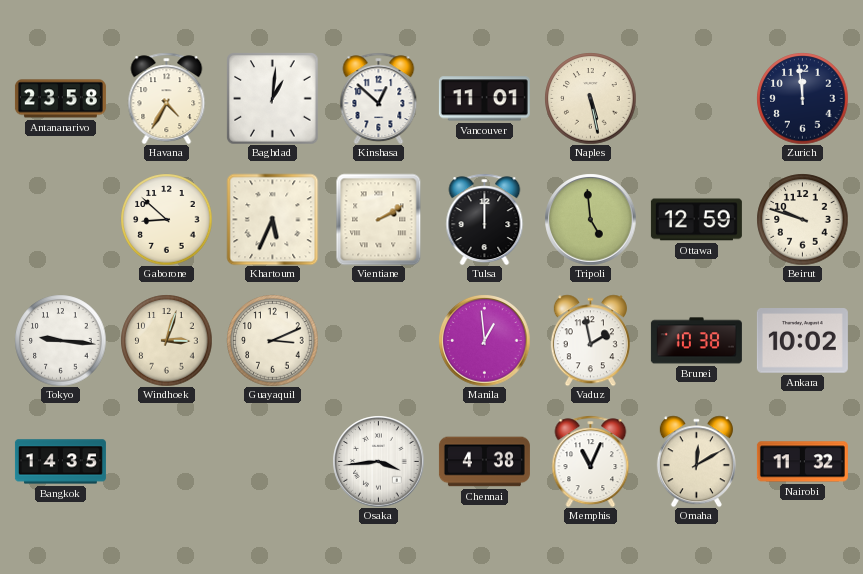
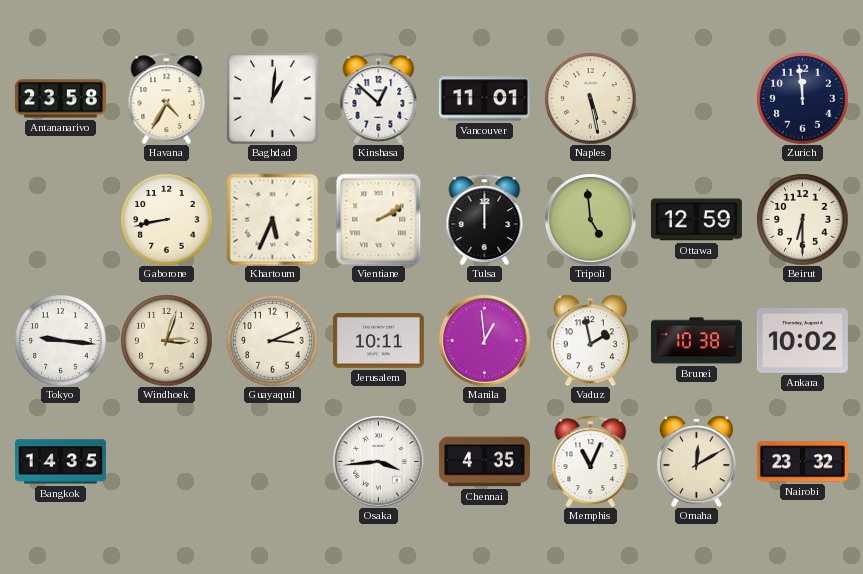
Gaborone: 8:52 -> 8:43 (166, 219)
Beirut: 9:48 -> 6:30 (802, 219)
Jerusalem: none -> 10:11 (378, 341)
Chennai: 4:38 -> 4:35 (484, 462)
Nairobi: 11:32 -> 23:32 (802, 462)
